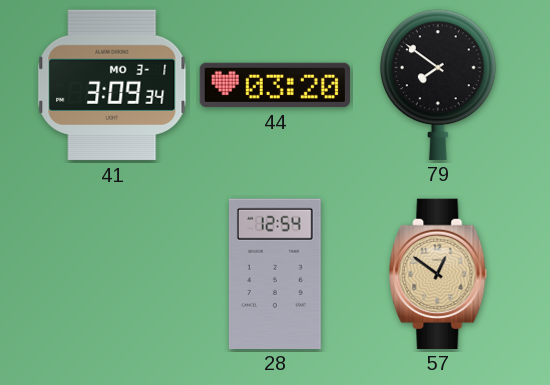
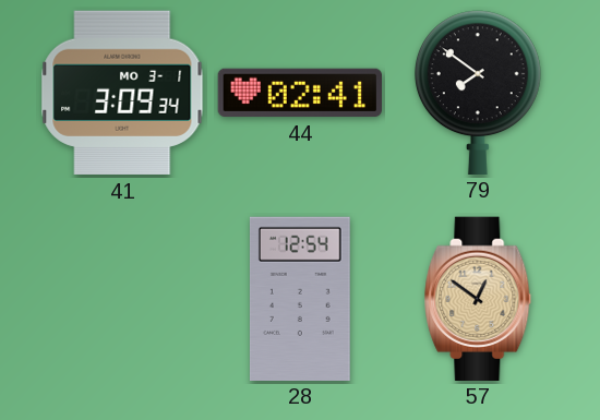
44: 03:20 -> 02:41 (299, 93)
